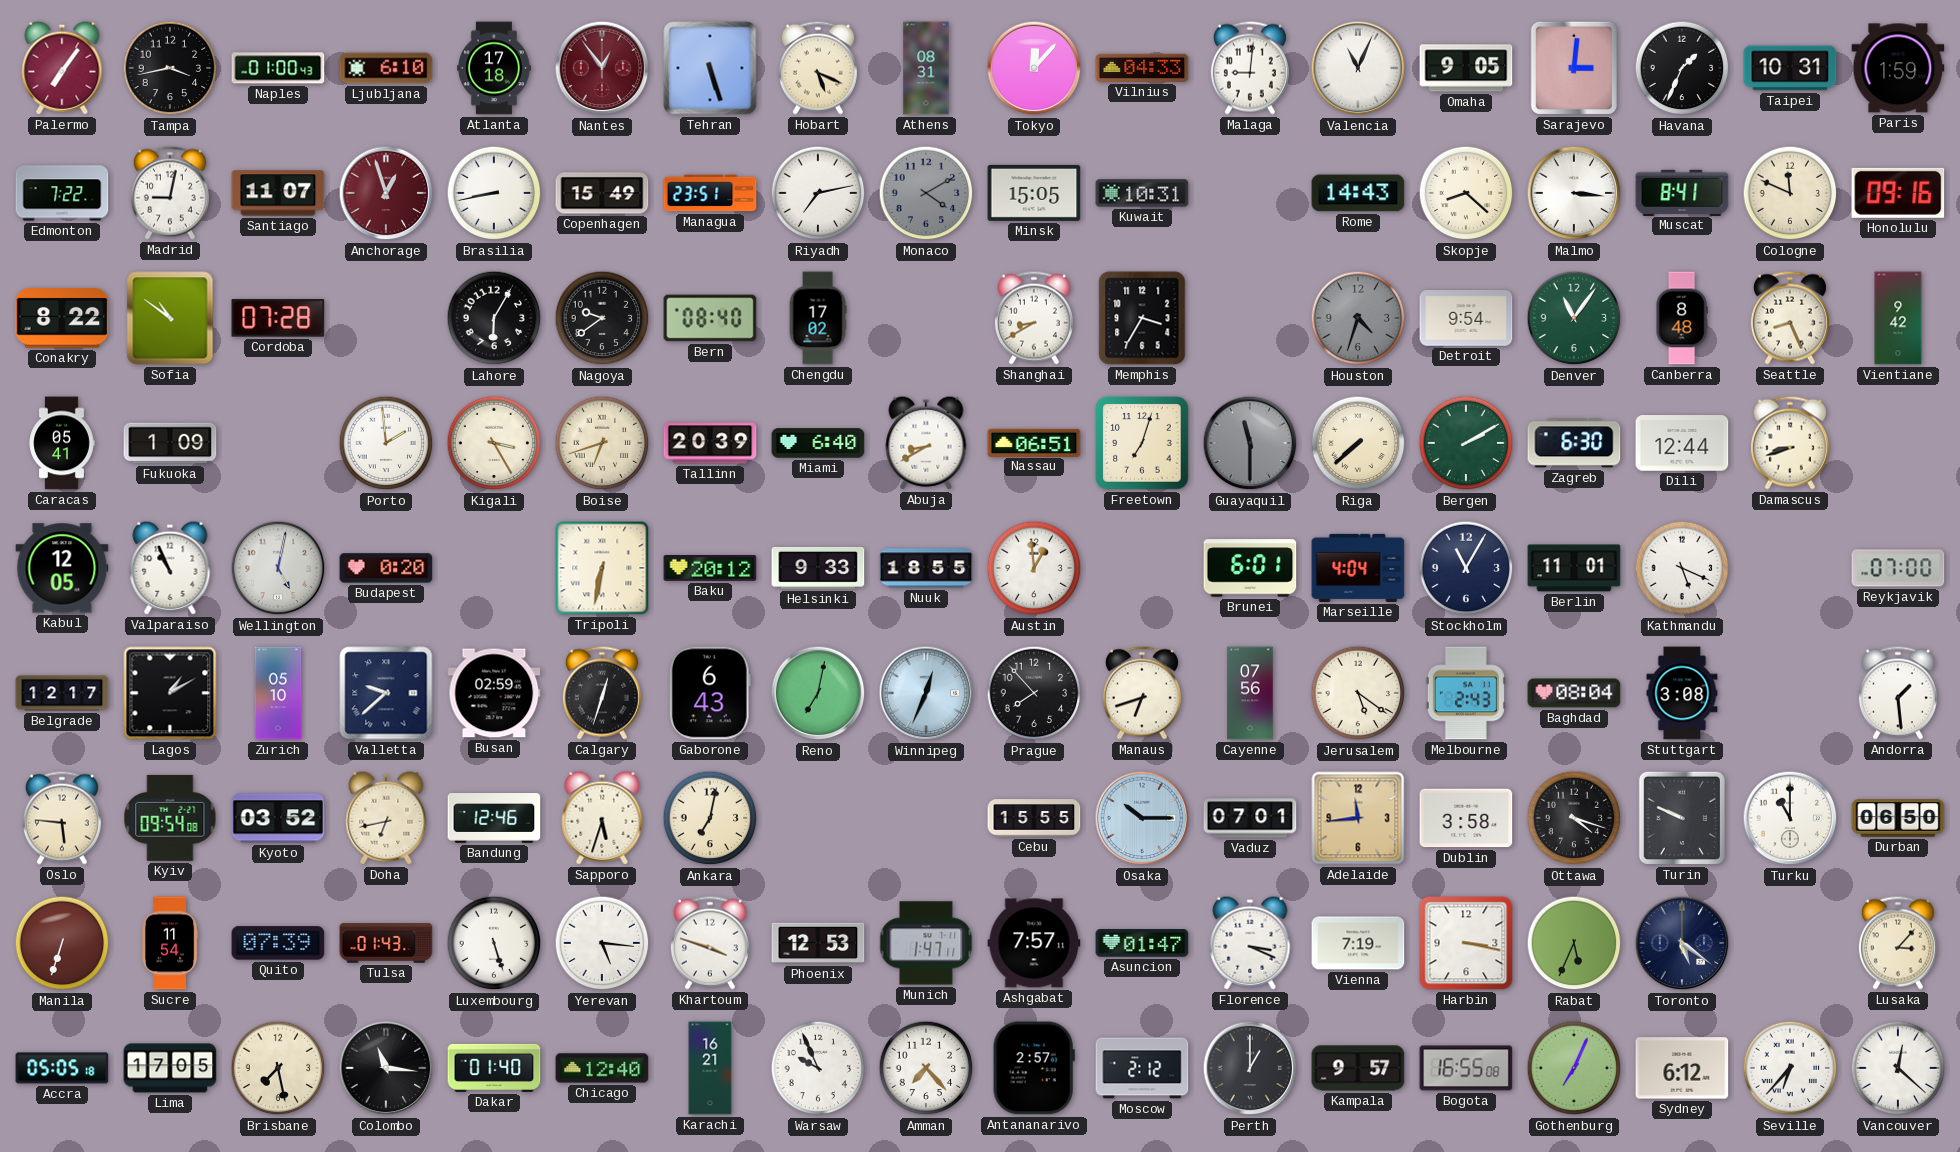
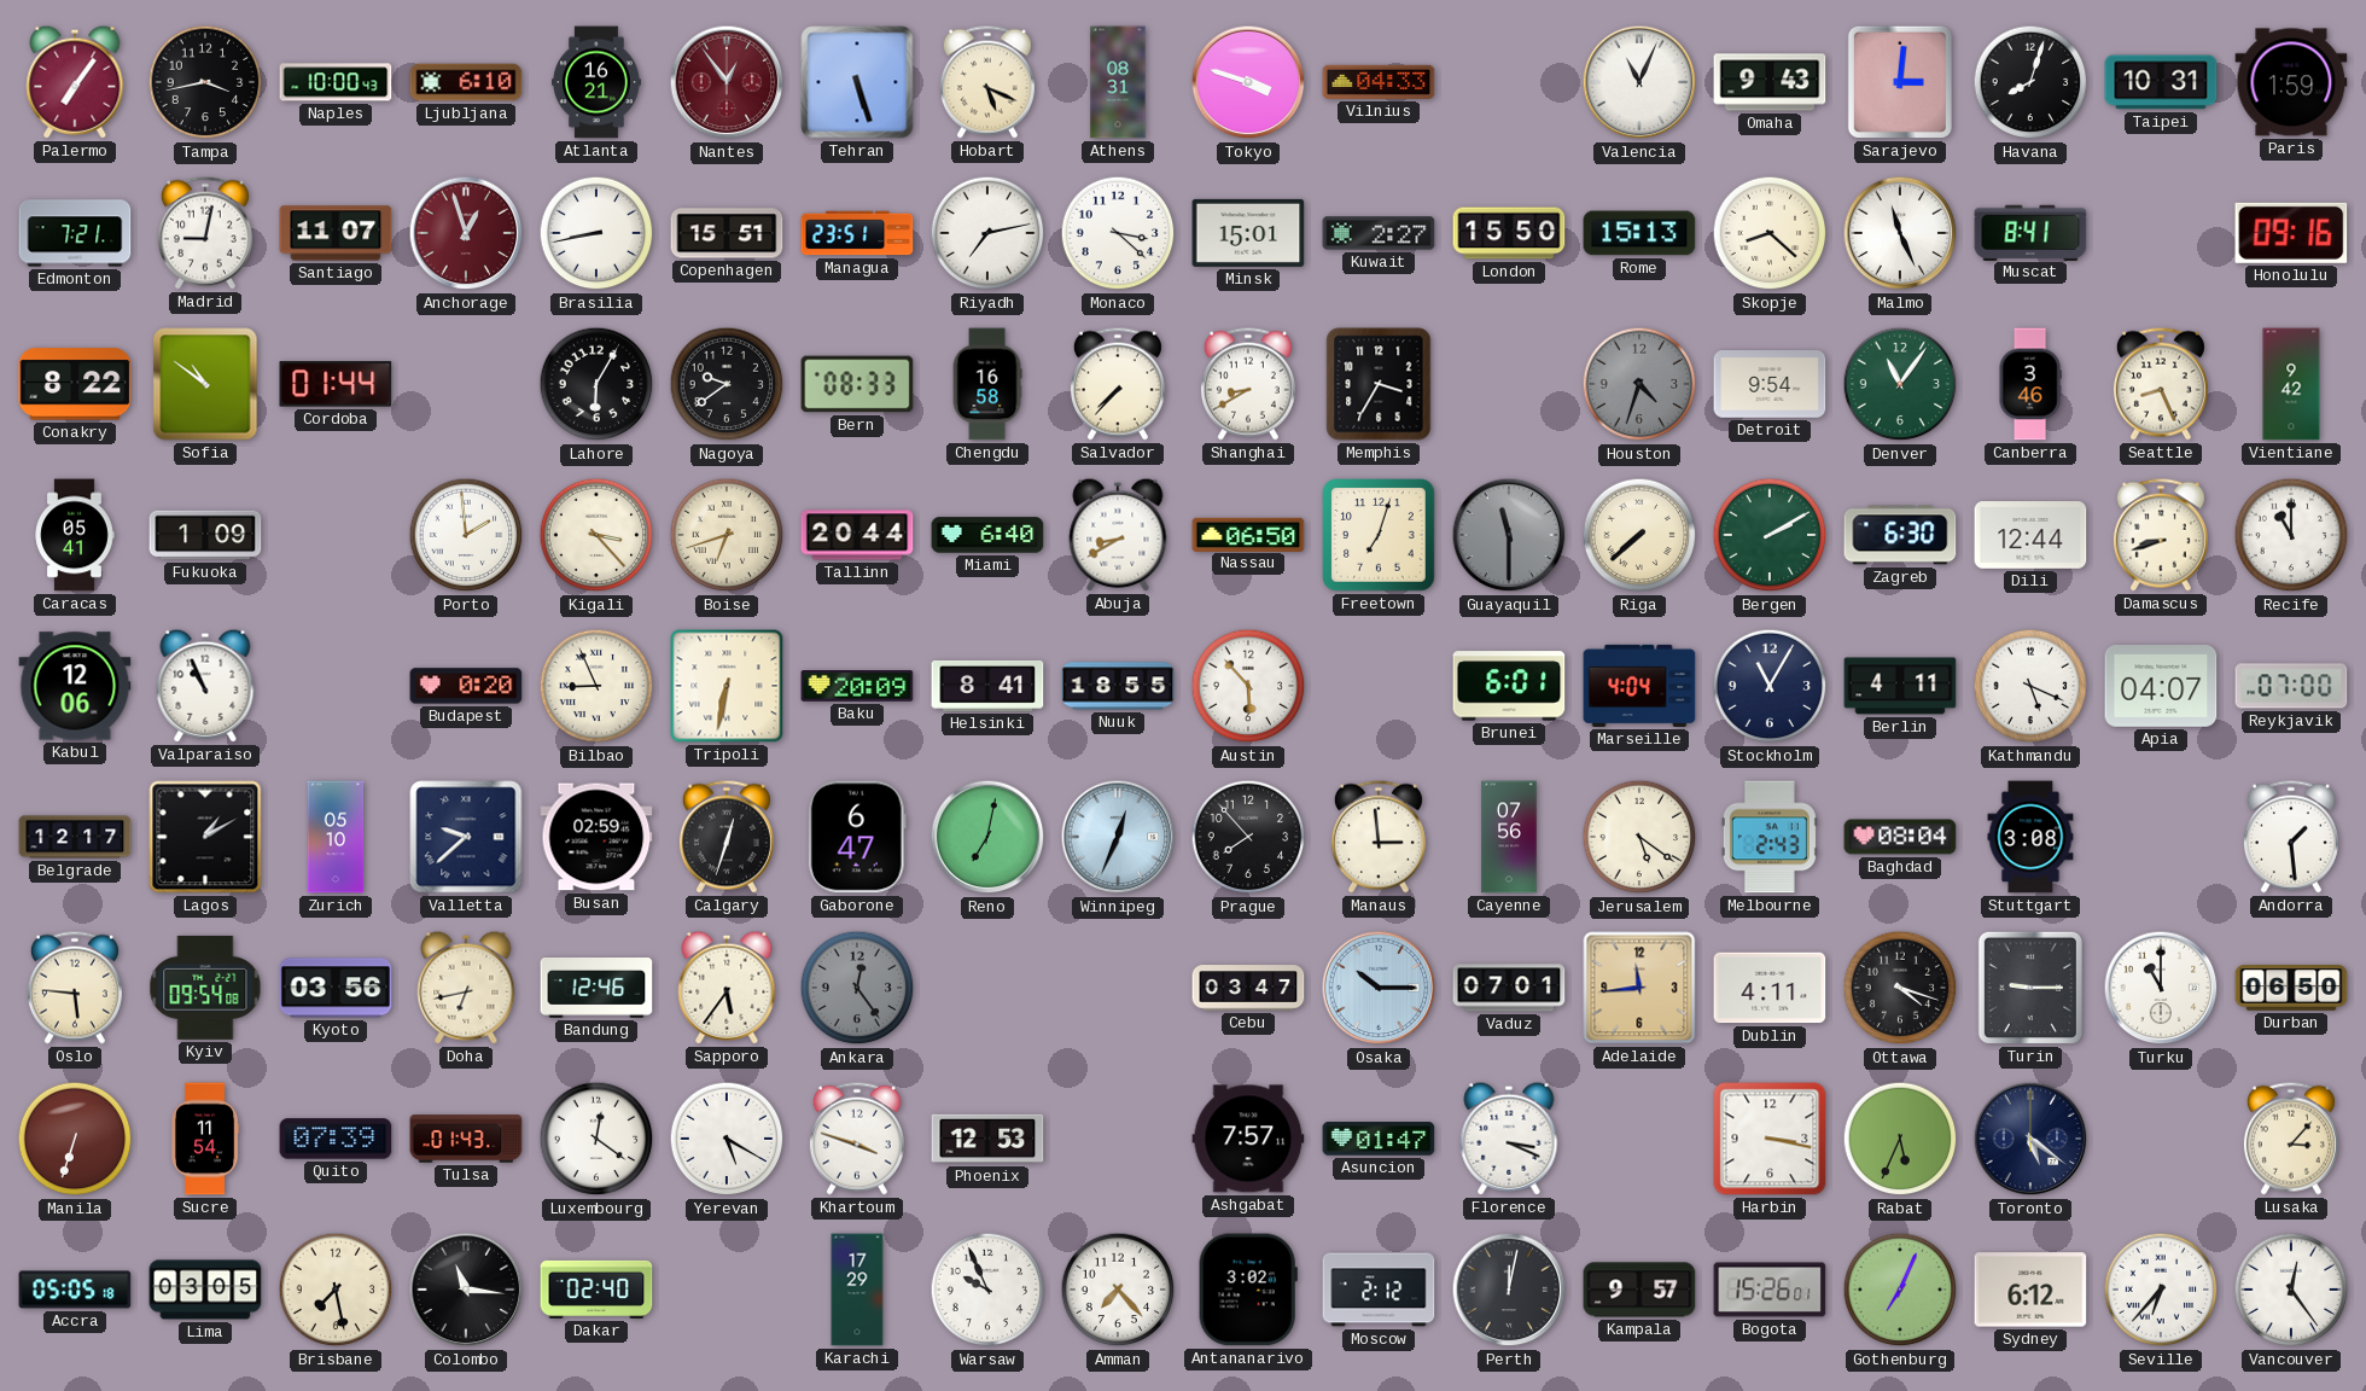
Naples: 01:00 -> 10:00 (336, 82)
Atlanta: 17:18 -> 16:21 (598, 82)
Tokyo: 12:07 -> 3:48 (1248, 82)
Malaga: 9:01 -> none (1250, 68)
Omaha: 9:05 -> 9:43 (1770, 82)
Havana: 1:34 -> 8:03 (2030, 82)
Edmonton: 7:22 -> 7:21 (75, 233)
Copenhagen: 15:49 -> 15:51 (727, 233)
Monaco: 4:10 -> 3:22 (1118, 233)
Monaco dial: grey -> white (1118, 233)
Minsk: 15:05 -> 15:01 (1248, 233)
Kuwait: 10:31 -> 2:27 (1379, 233)
London: none -> 15:50 (1509, 233)
Rome: 14:43 -> 15:13 (1639, 233)
Malmo: 3:16 -> 11:26 (1900, 233)
Cologne: 11:49 -> none (1790, 193)
Cordoba: 07:28 -> 01:44 (336, 384)
Bern: 08:40 -> 08:33 (857, 384)
Chengdu: 17:02 -> 16:58 (987, 384)
Salvador: none -> 7:37 (1118, 384)
Canberra: 8:48 -> 3:46 (2030, 384)
Kigali: 3:25 -> 3:23 (596, 535)
Tallinn: 20:39 -> 20:44 (857, 535)
Nassau: 06:51 -> 06:50 (1248, 534)
Recife: none -> 11:00 (2291, 535)
Kabul: 12:05 -> 12:06 (75, 686)
Wellington: 5:02 -> none (278, 568)
Bilbao: none -> 8:56 (596, 686)
Baku: 20:12 -> 20:09 (857, 687)
Helsinki: 9:33 -> 8:41 (987, 686)
Austin: 12:59 -> 5:53 (1248, 686)
Berlin: 11:01 -> 4:11 (1900, 686)
Apia: none -> 04:07 (2161, 687)
Gaborone: 6:43 -> 6:47 (857, 837)
Manaus: 6:42 -> 2:59 (1379, 837)
Kyoto: 03:52 -> 03:56 (336, 988)
Sapporo: 5:33 -> 5:36 (727, 988)
Ankara: 7:02 -> 12:24 (857, 988)
Ankara dial: cream -> grey (857, 988)
Cebu: 15:55 -> 03:47 (1248, 988)
Dublin: 3:58 -> 4:11 (1770, 988)
Turin: 9:49 -> 9:15 (2030, 988)
Luxembourg: 5:27 -> 12:21 (596, 1139)
Yerevan: 5:16 -> 5:20 (727, 1139)
Munich: 1:47 -> none (926, 943)
Vienna: 7:19 -> none (1358, 943)
Lima: 17:05 -> 03:05 (205, 1290)
Dakar: 01:40 -> 02:40 (596, 1290)
Chicago: 12:40 -> none (602, 1068)
Karachi: 16:21 -> 17:29 (857, 1290)
Antananarivo: 2:57 -> 3:02 (1248, 1290)
Perth: 1:00 -> 12:02 (1509, 1290)
Bogota: 16:55 -> 15:26 (1770, 1290)
Vancouver: 12:22 -> 12:24 (2291, 1290)
